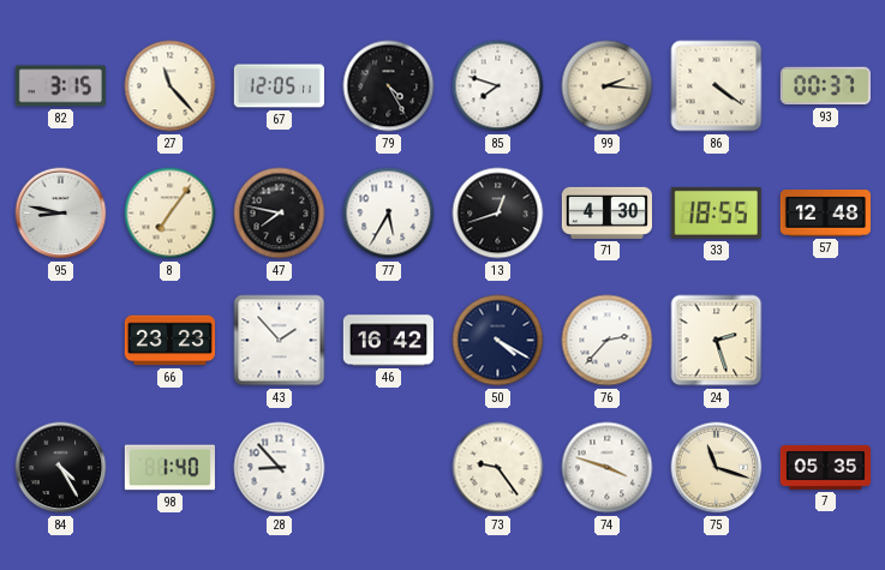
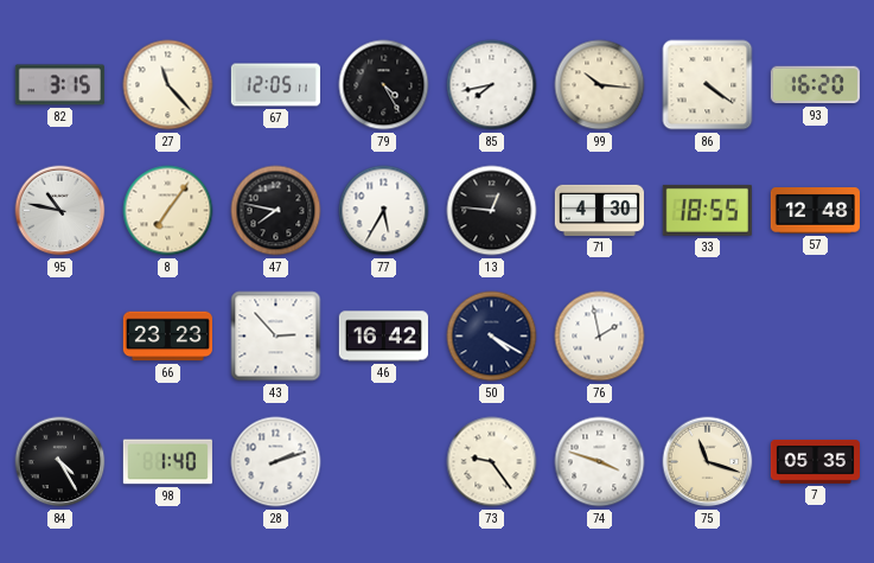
85: 7:48 -> 7:43 (492, 85)
99: 2:16 -> 10:16 (600, 85)
93: 00:37 -> 16:20 (815, 85)
95: 8:47 -> 10:47 (60, 211)
13: 12:42 -> 12:46 (492, 211)
43: 1:53 -> 2:53 (276, 337)
76: 2:37 -> 1:58 (600, 337)
24: 2:27 -> none (717, 341)
28: 8:53 -> 2:12 (276, 462)
